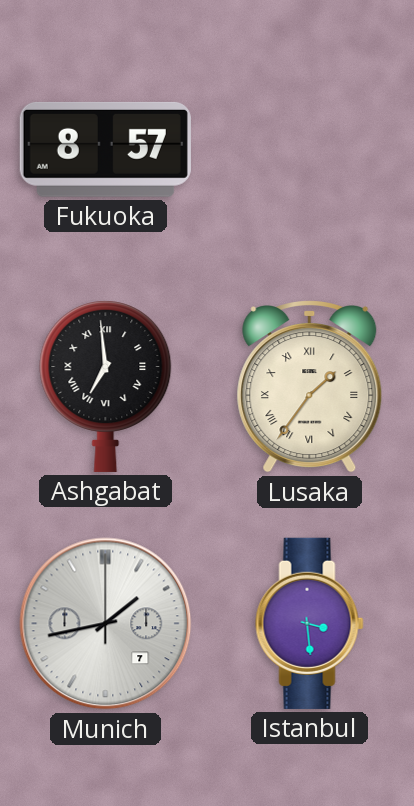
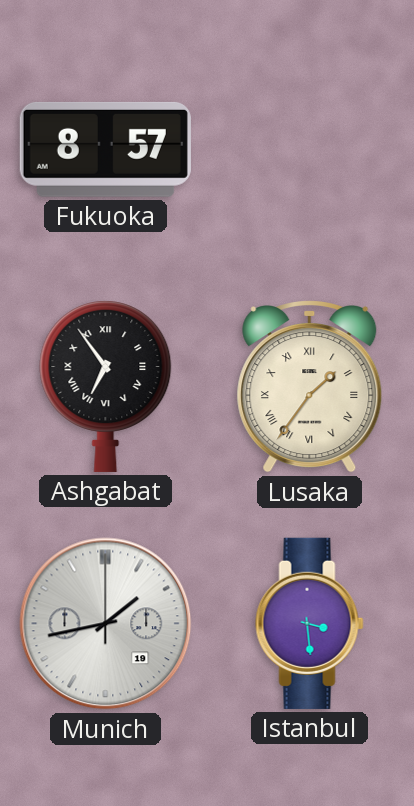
Ashgabat: 6:59 -> 6:54 (106, 386)
Munich date: 7 -> 19 (106, 624)
